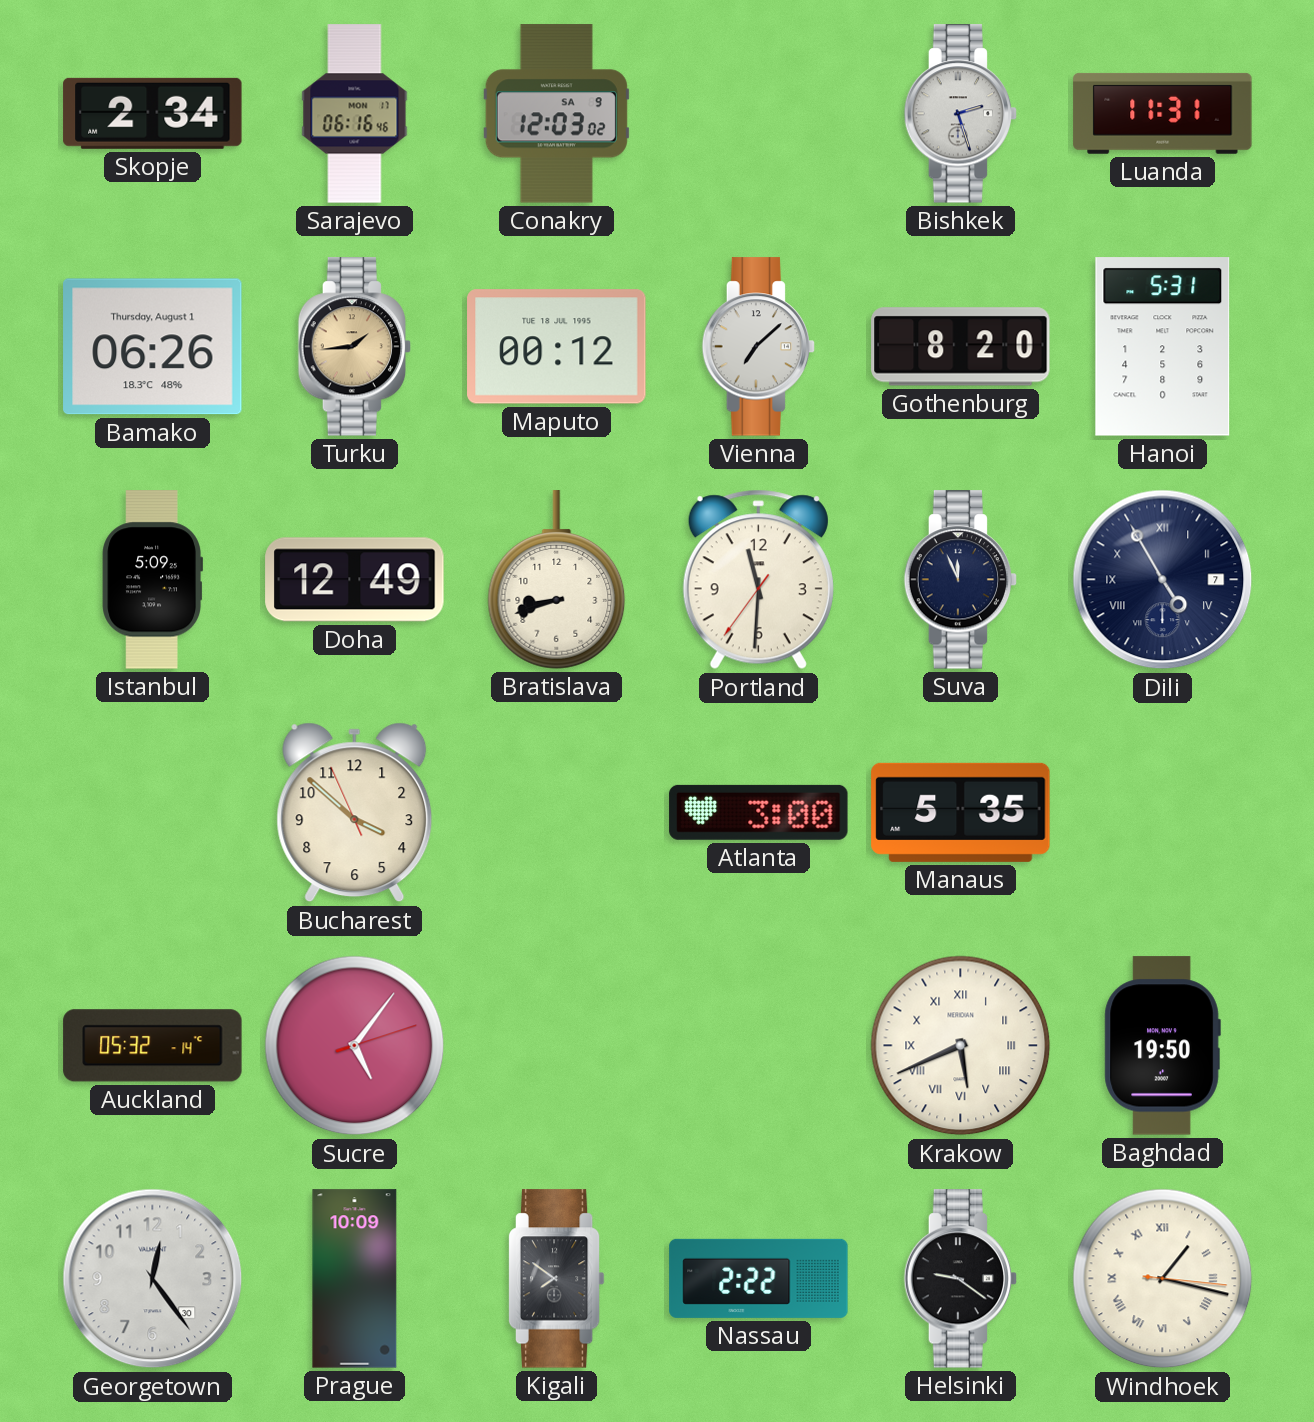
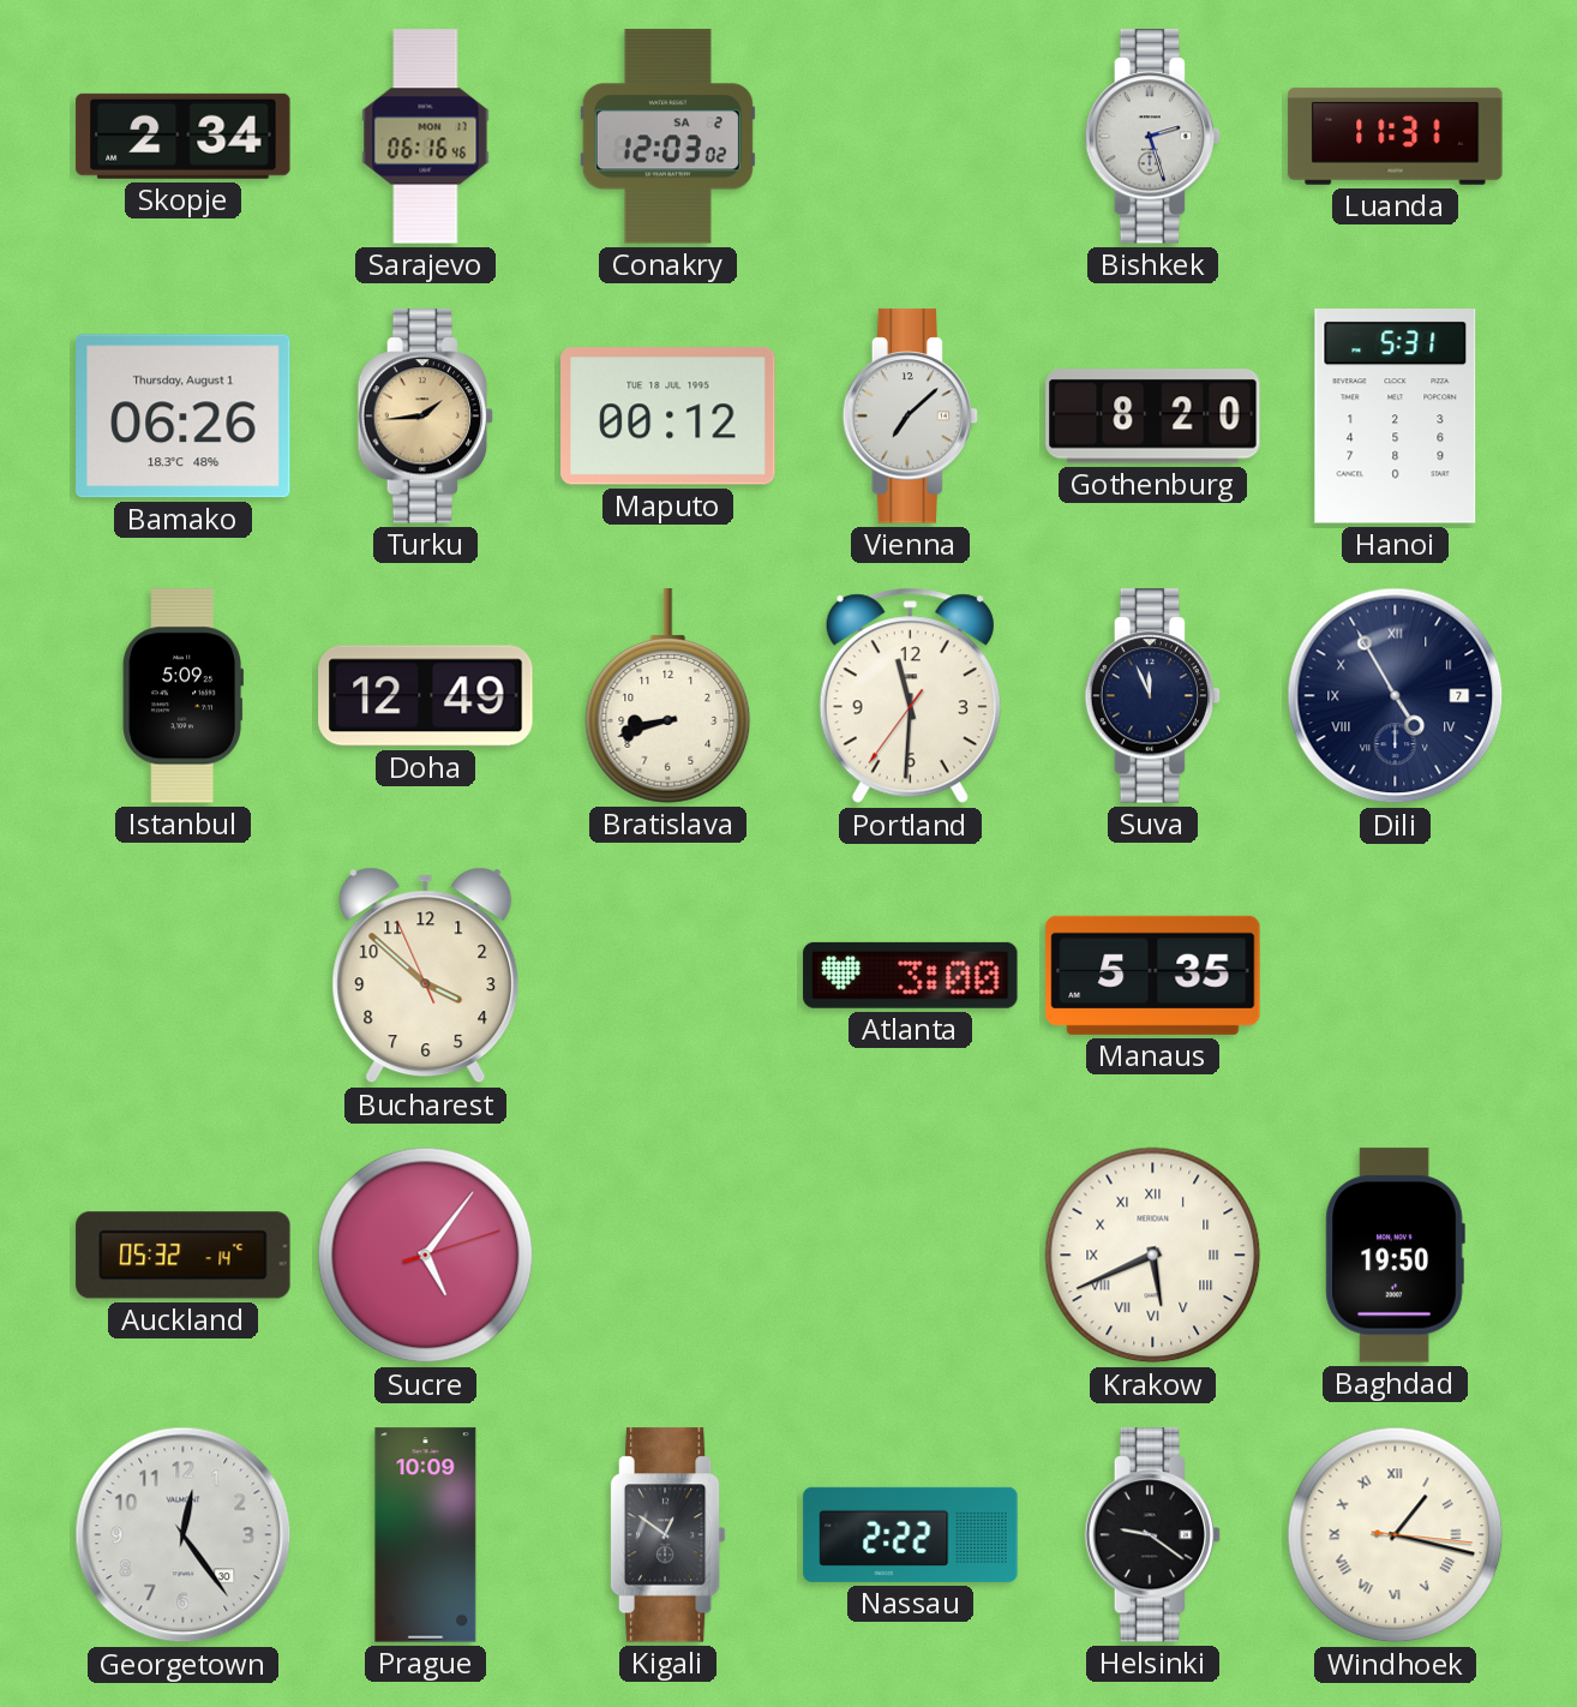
Conakry date: SA 9 -> SA 2 (667, 137)
Kigali: 7:51 -> 12:51 (667, 1535)
